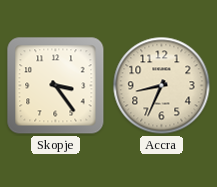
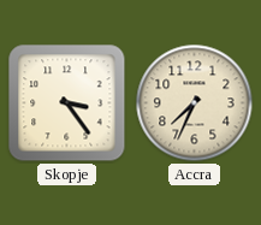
Accra: 8:34 -> 7:34 (195, 103)
